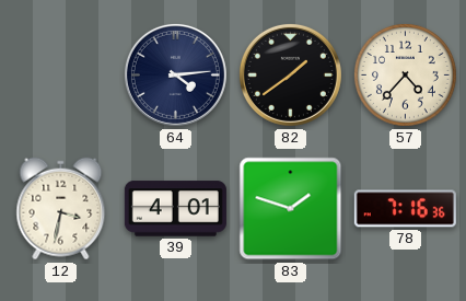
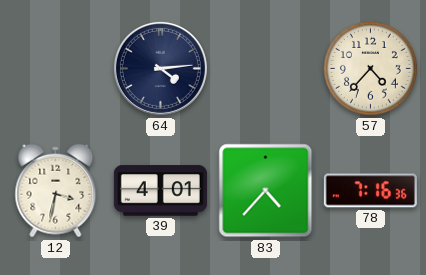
82: 1:39 -> none (290, 74)
83: 1:48 -> 4:37 (266, 191)
